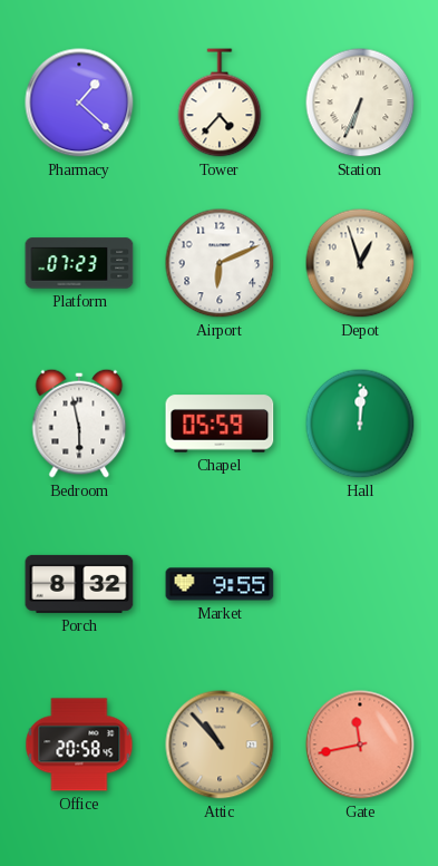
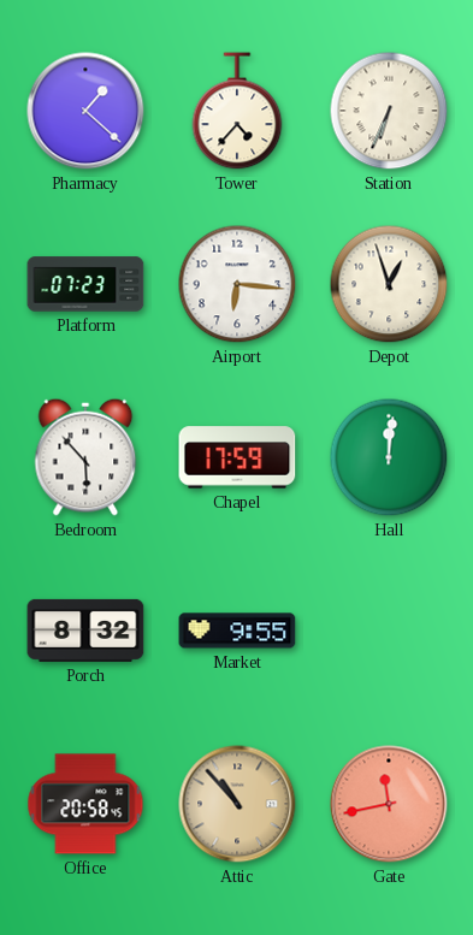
Airport: 6:11 -> 6:16 (237, 284)
Bedroom: 5:58 -> 5:53 (85, 457)
Chapel: 05:59 -> 17:59 (237, 457)
